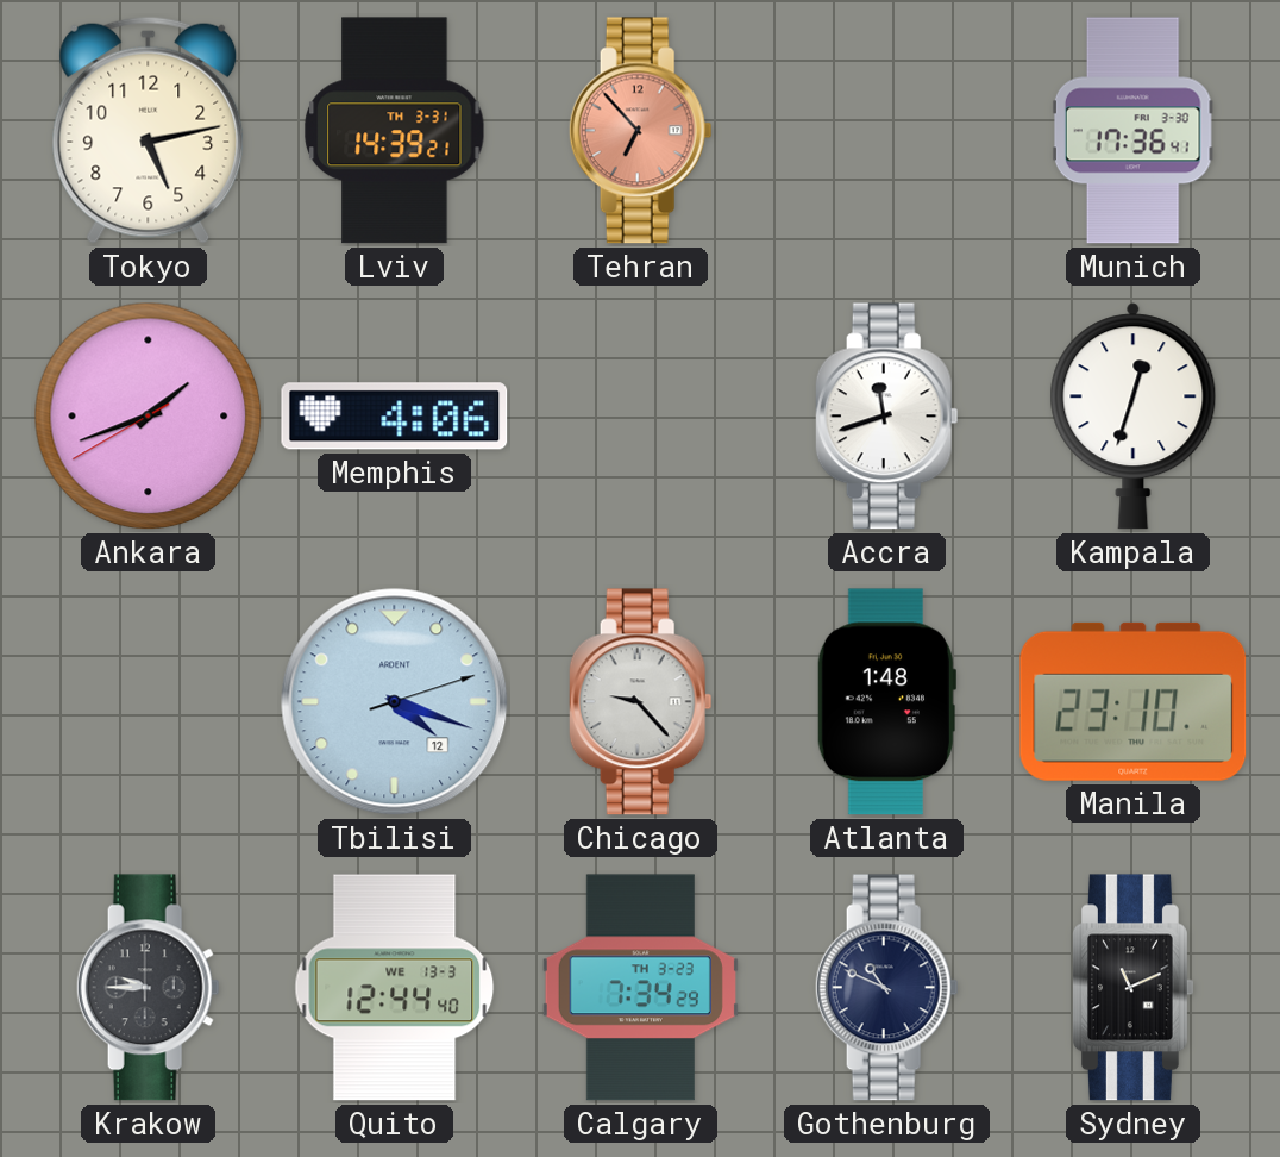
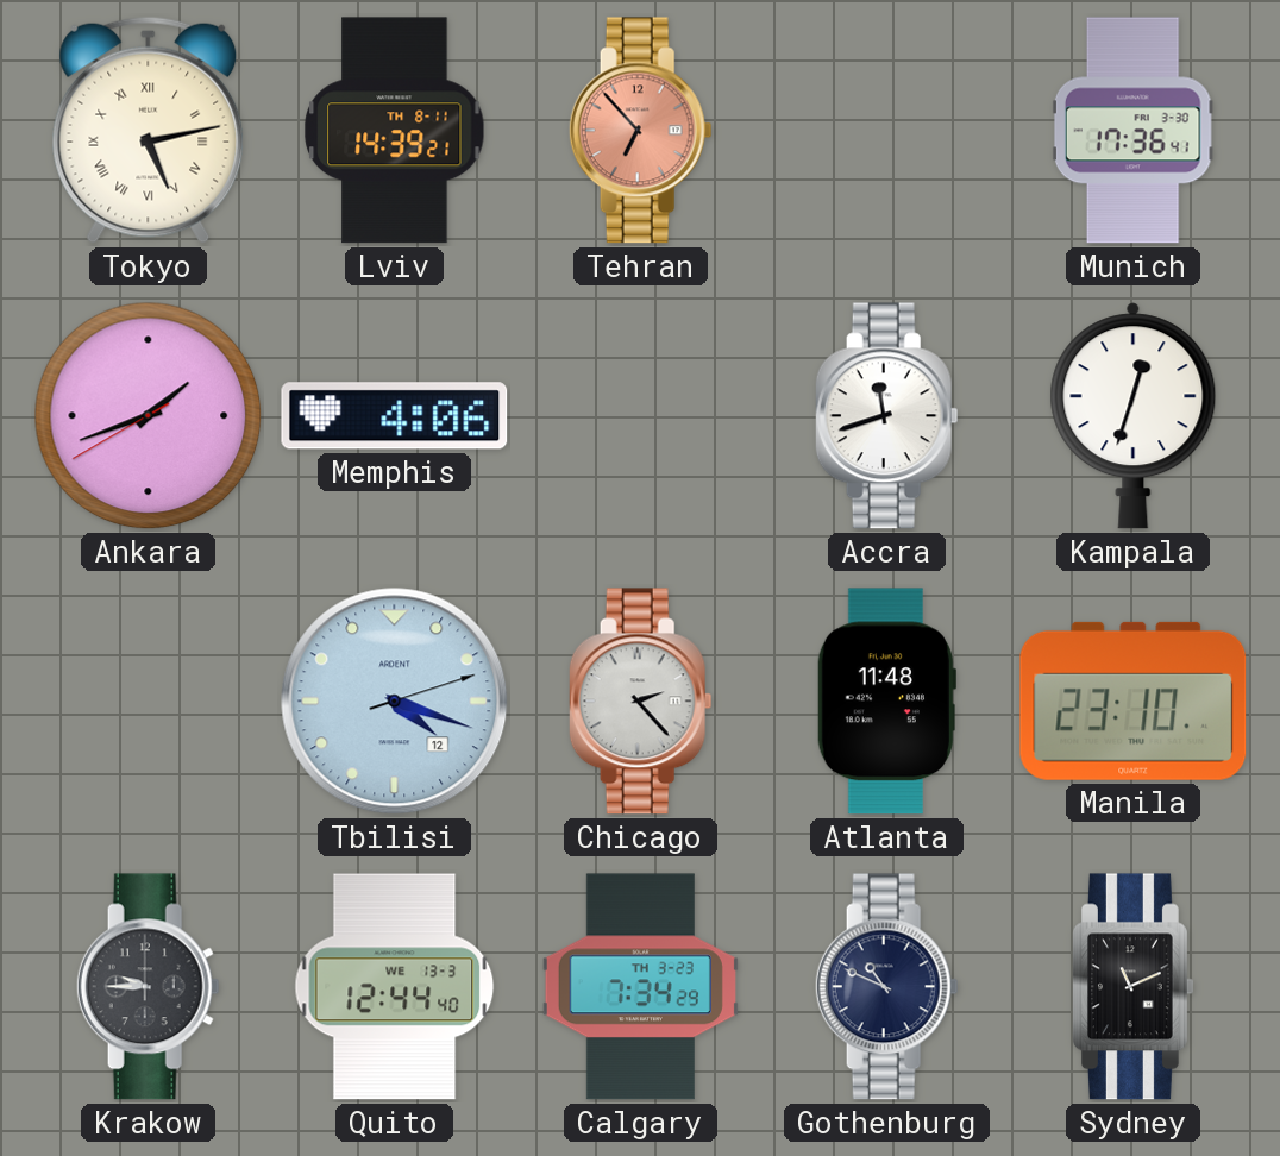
Tokyo numerals: Arabic -> Roman (149, 130)
Lviv date: TH 3-31 -> TH 8-11 (395, 131)
Chicago: 9:23 -> 2:23 (640, 702)
Atlanta: 1:48 -> 11:48 (886, 702)
